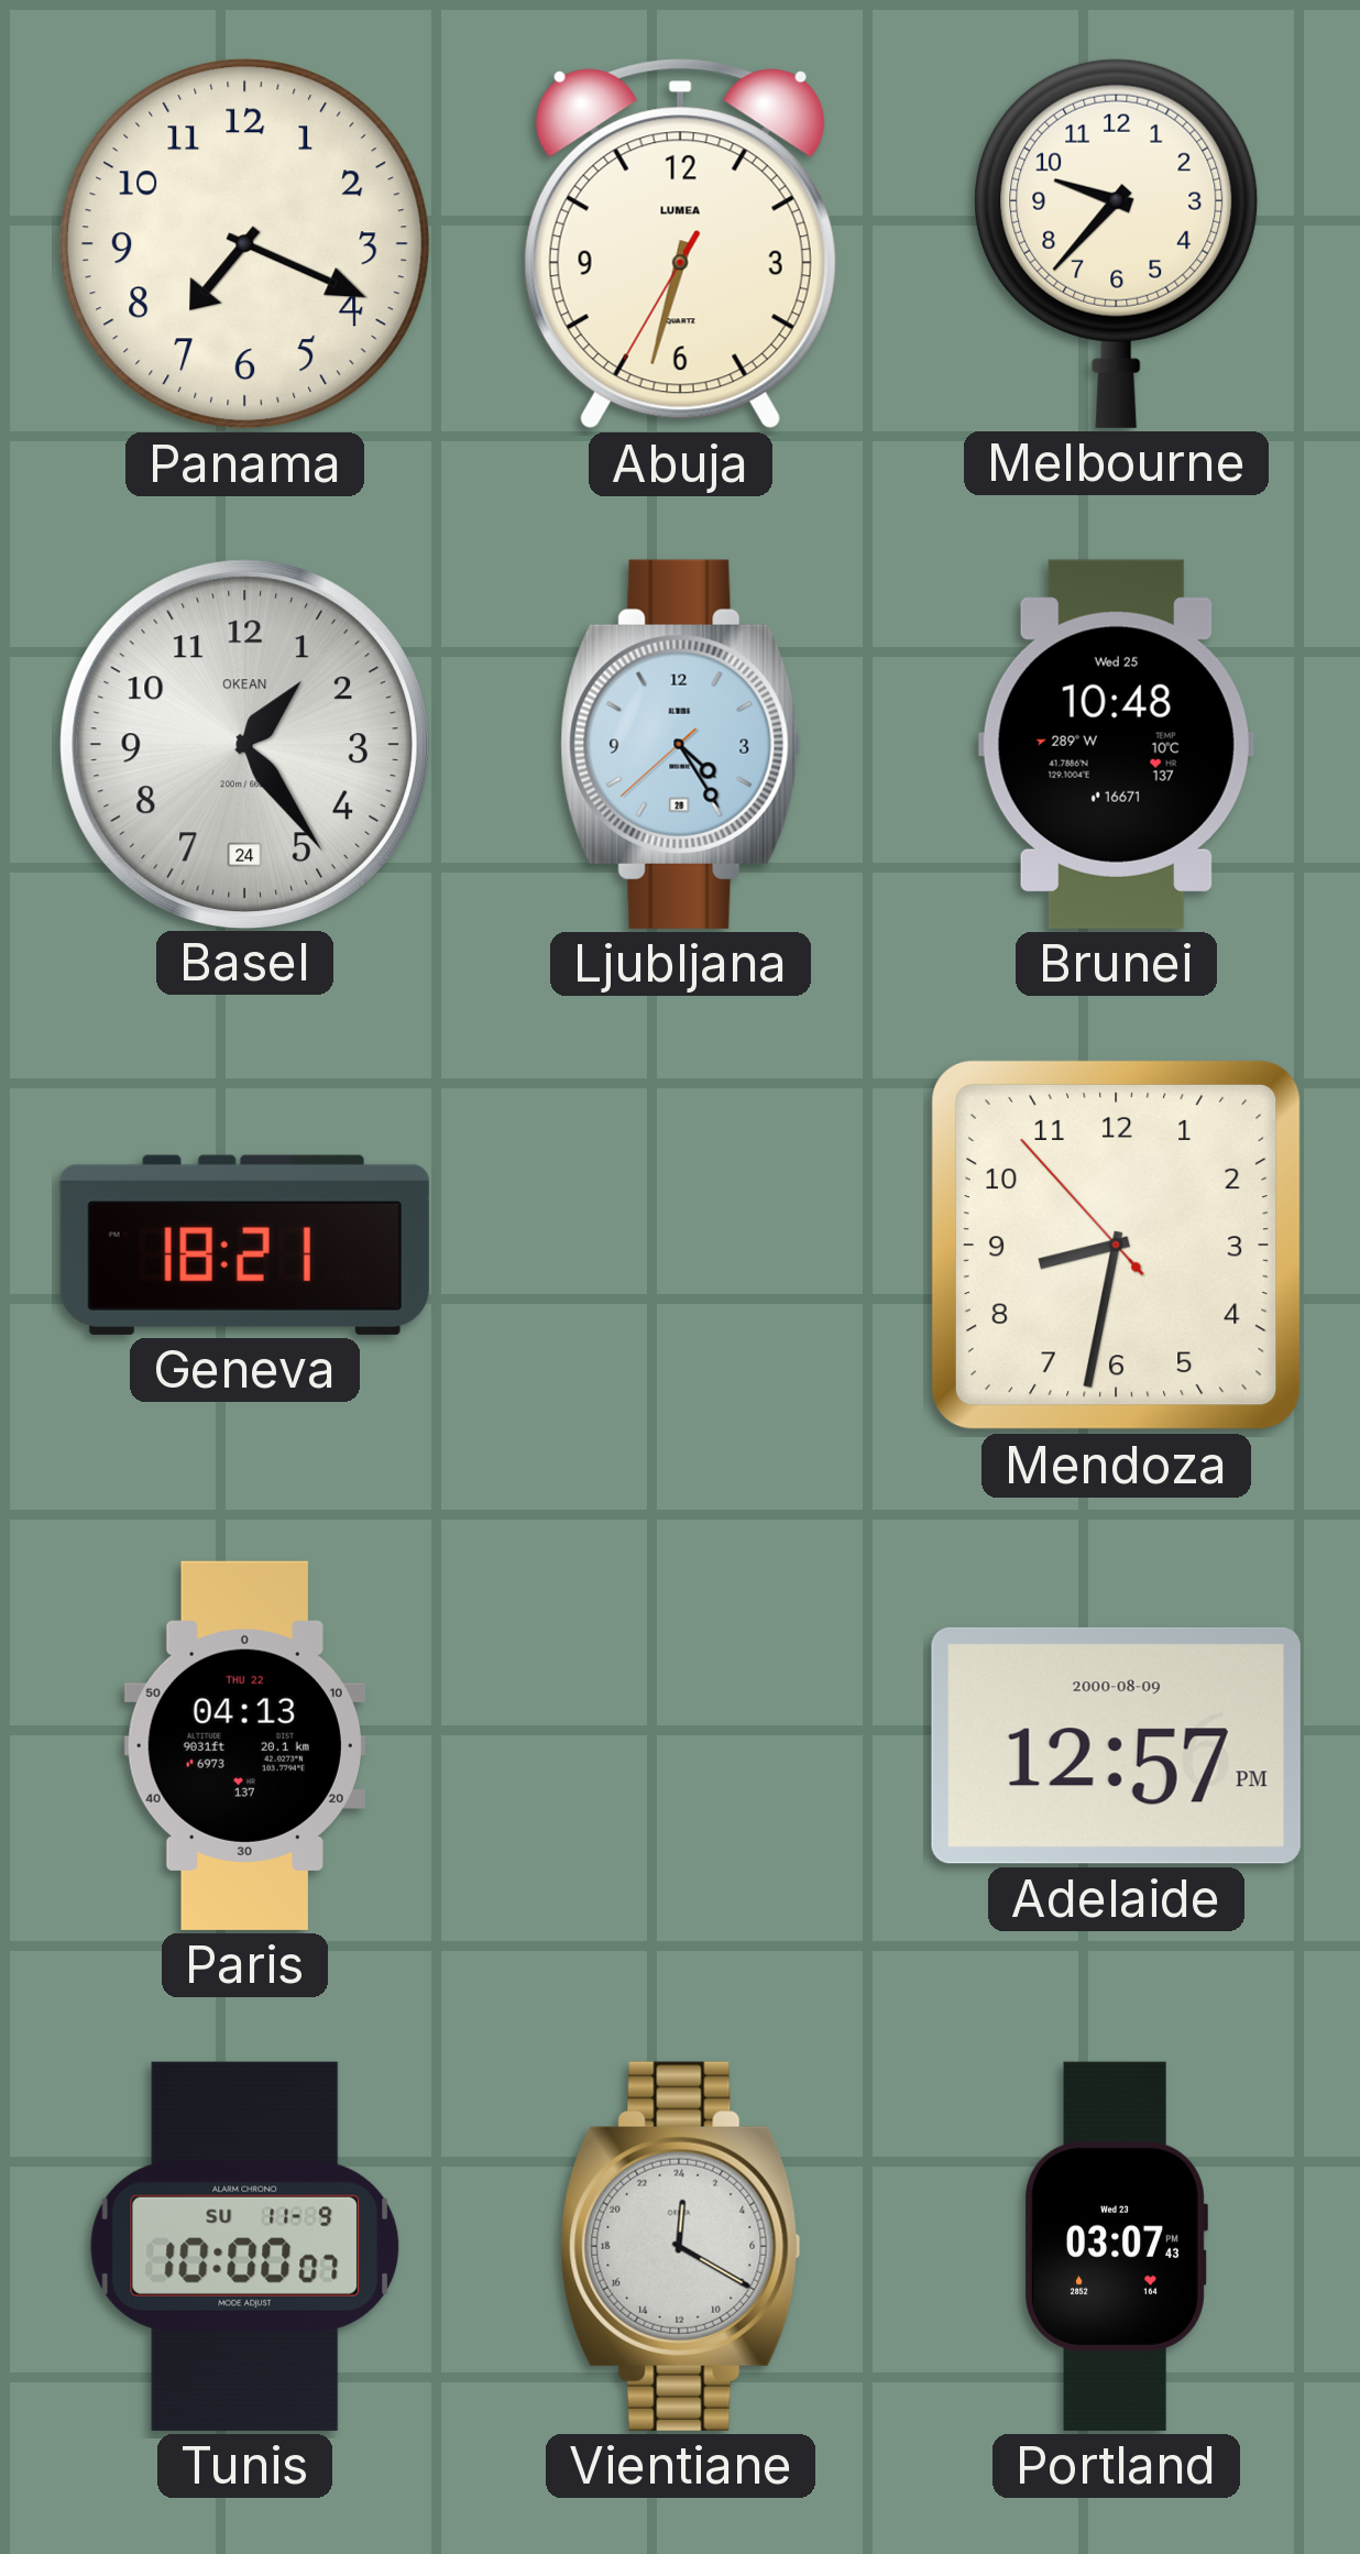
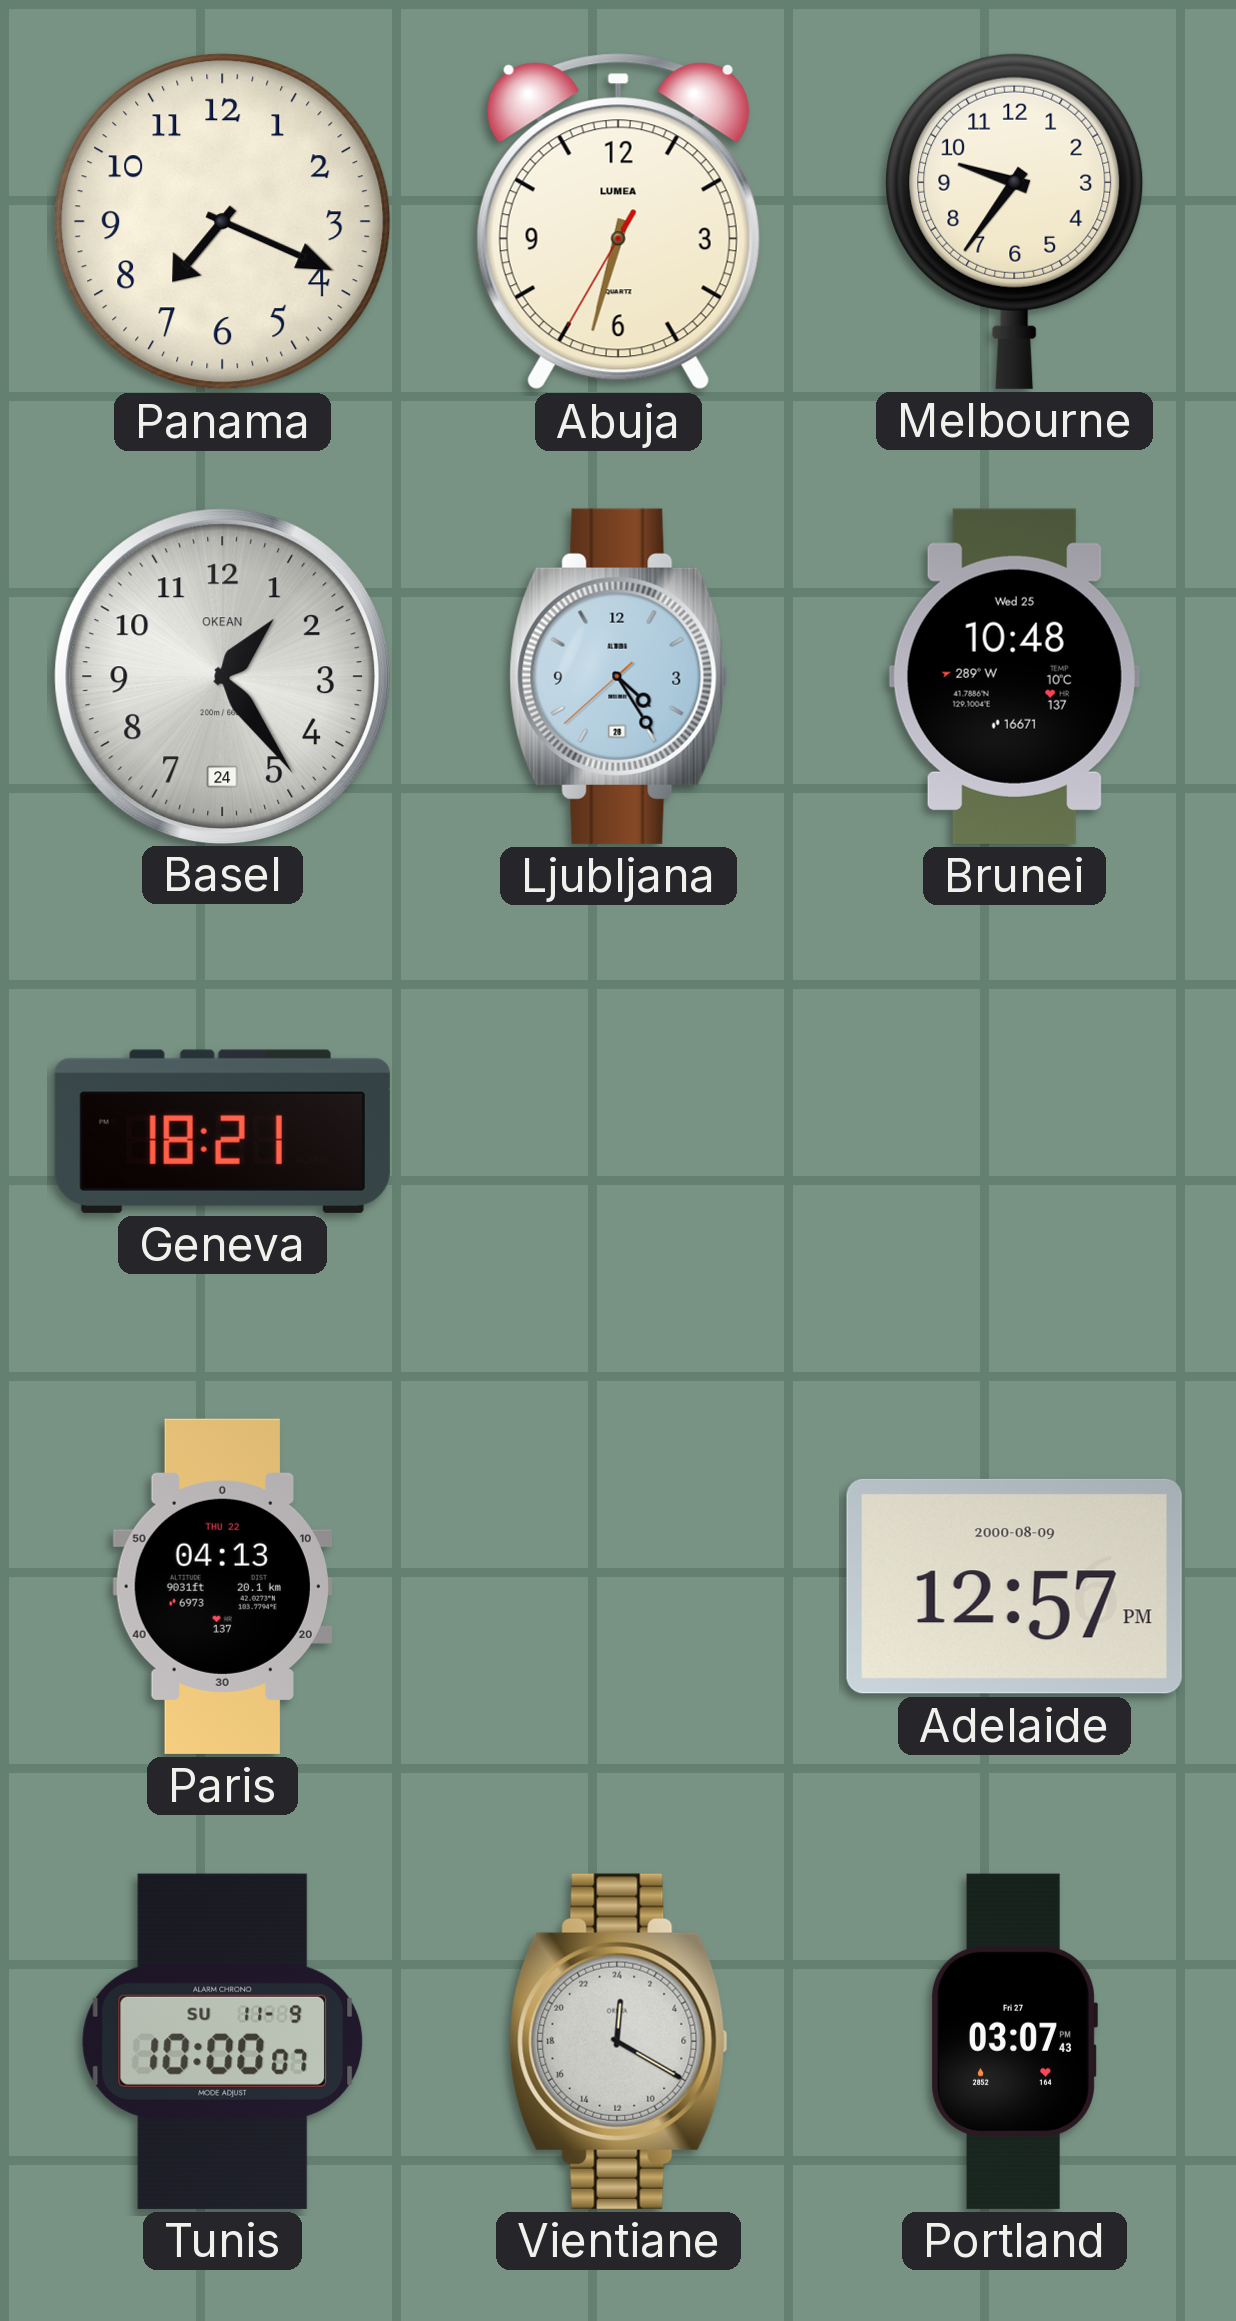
Melbourne: 9:37 -> 9:36 (1015, 221)
Mendoza: 8:31 -> none (1116, 1245)
Portland date: Wed 23 -> Fri 27 (1015, 2041)
